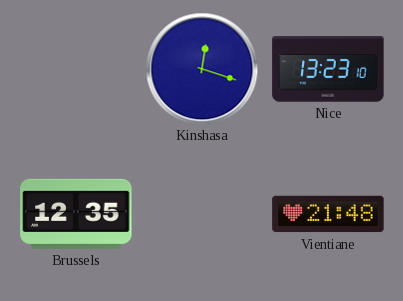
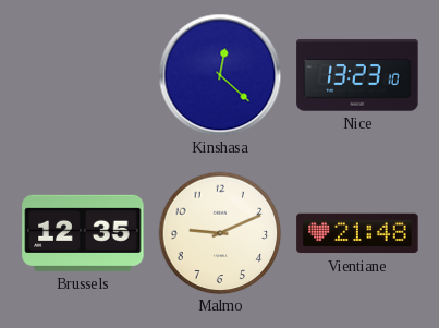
Kinshasa: 12:18 -> 12:22 (220, 75)
Malmo: none -> 9:11 (220, 233)
